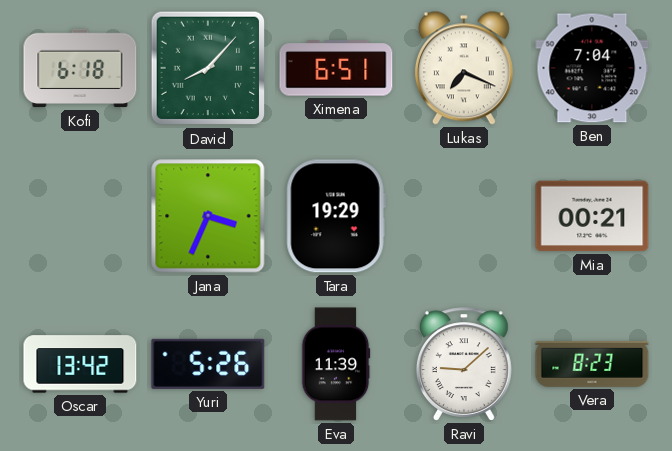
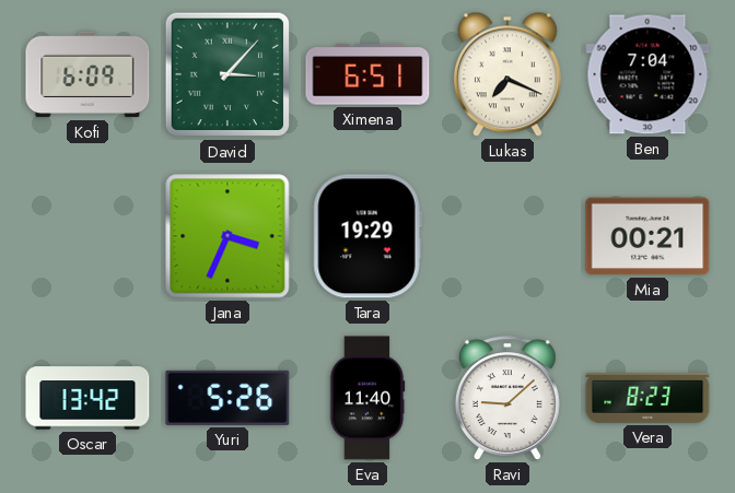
Kofi: 6:18 -> 6:09 (87, 74)
David: 8:07 -> 3:07 (227, 74)
Eva: 11:39 -> 11:40 (367, 398)
